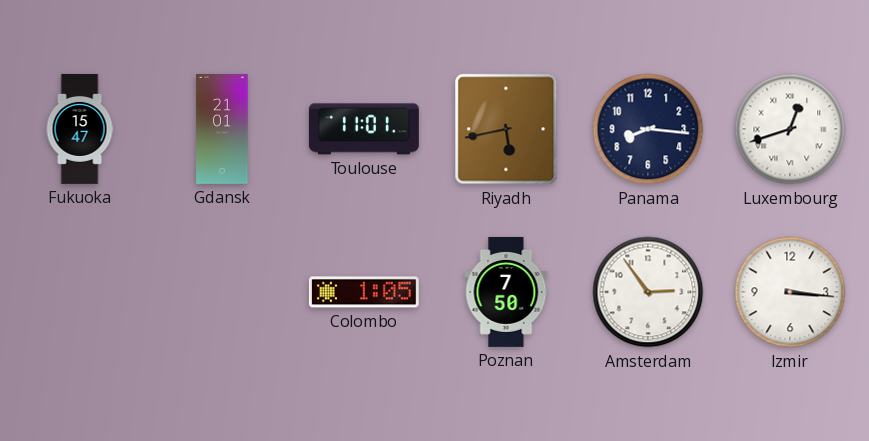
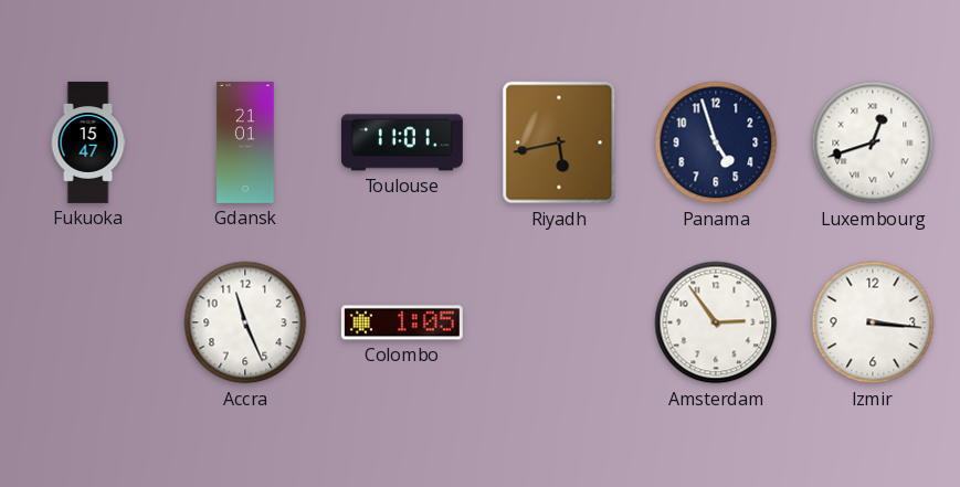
Panama: 8:16 -> 4:57 (716, 142)
Accra: none -> 11:26 (245, 322)
Poznan: 7:50 -> none (506, 292)
